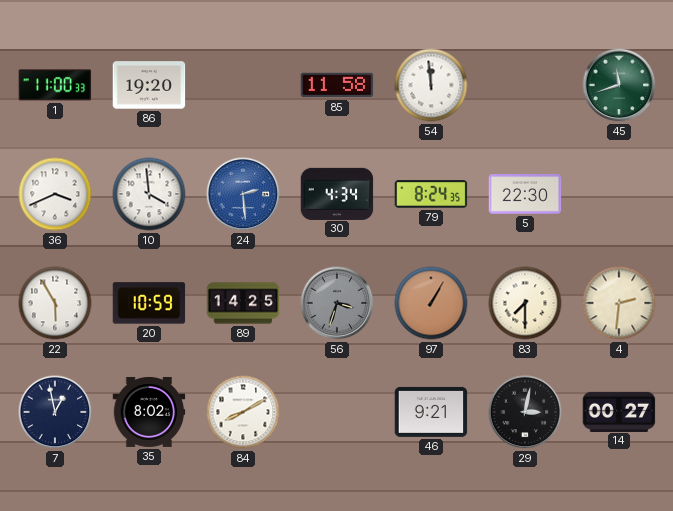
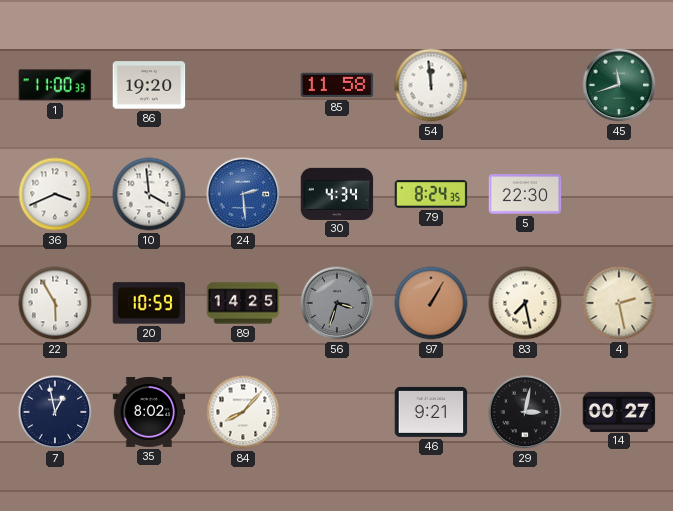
83: 7:30 -> 7:28 (525, 303)
4: 2:31 -> 2:28 (619, 303)
84: 8:10 -> 8:07 (243, 412)
